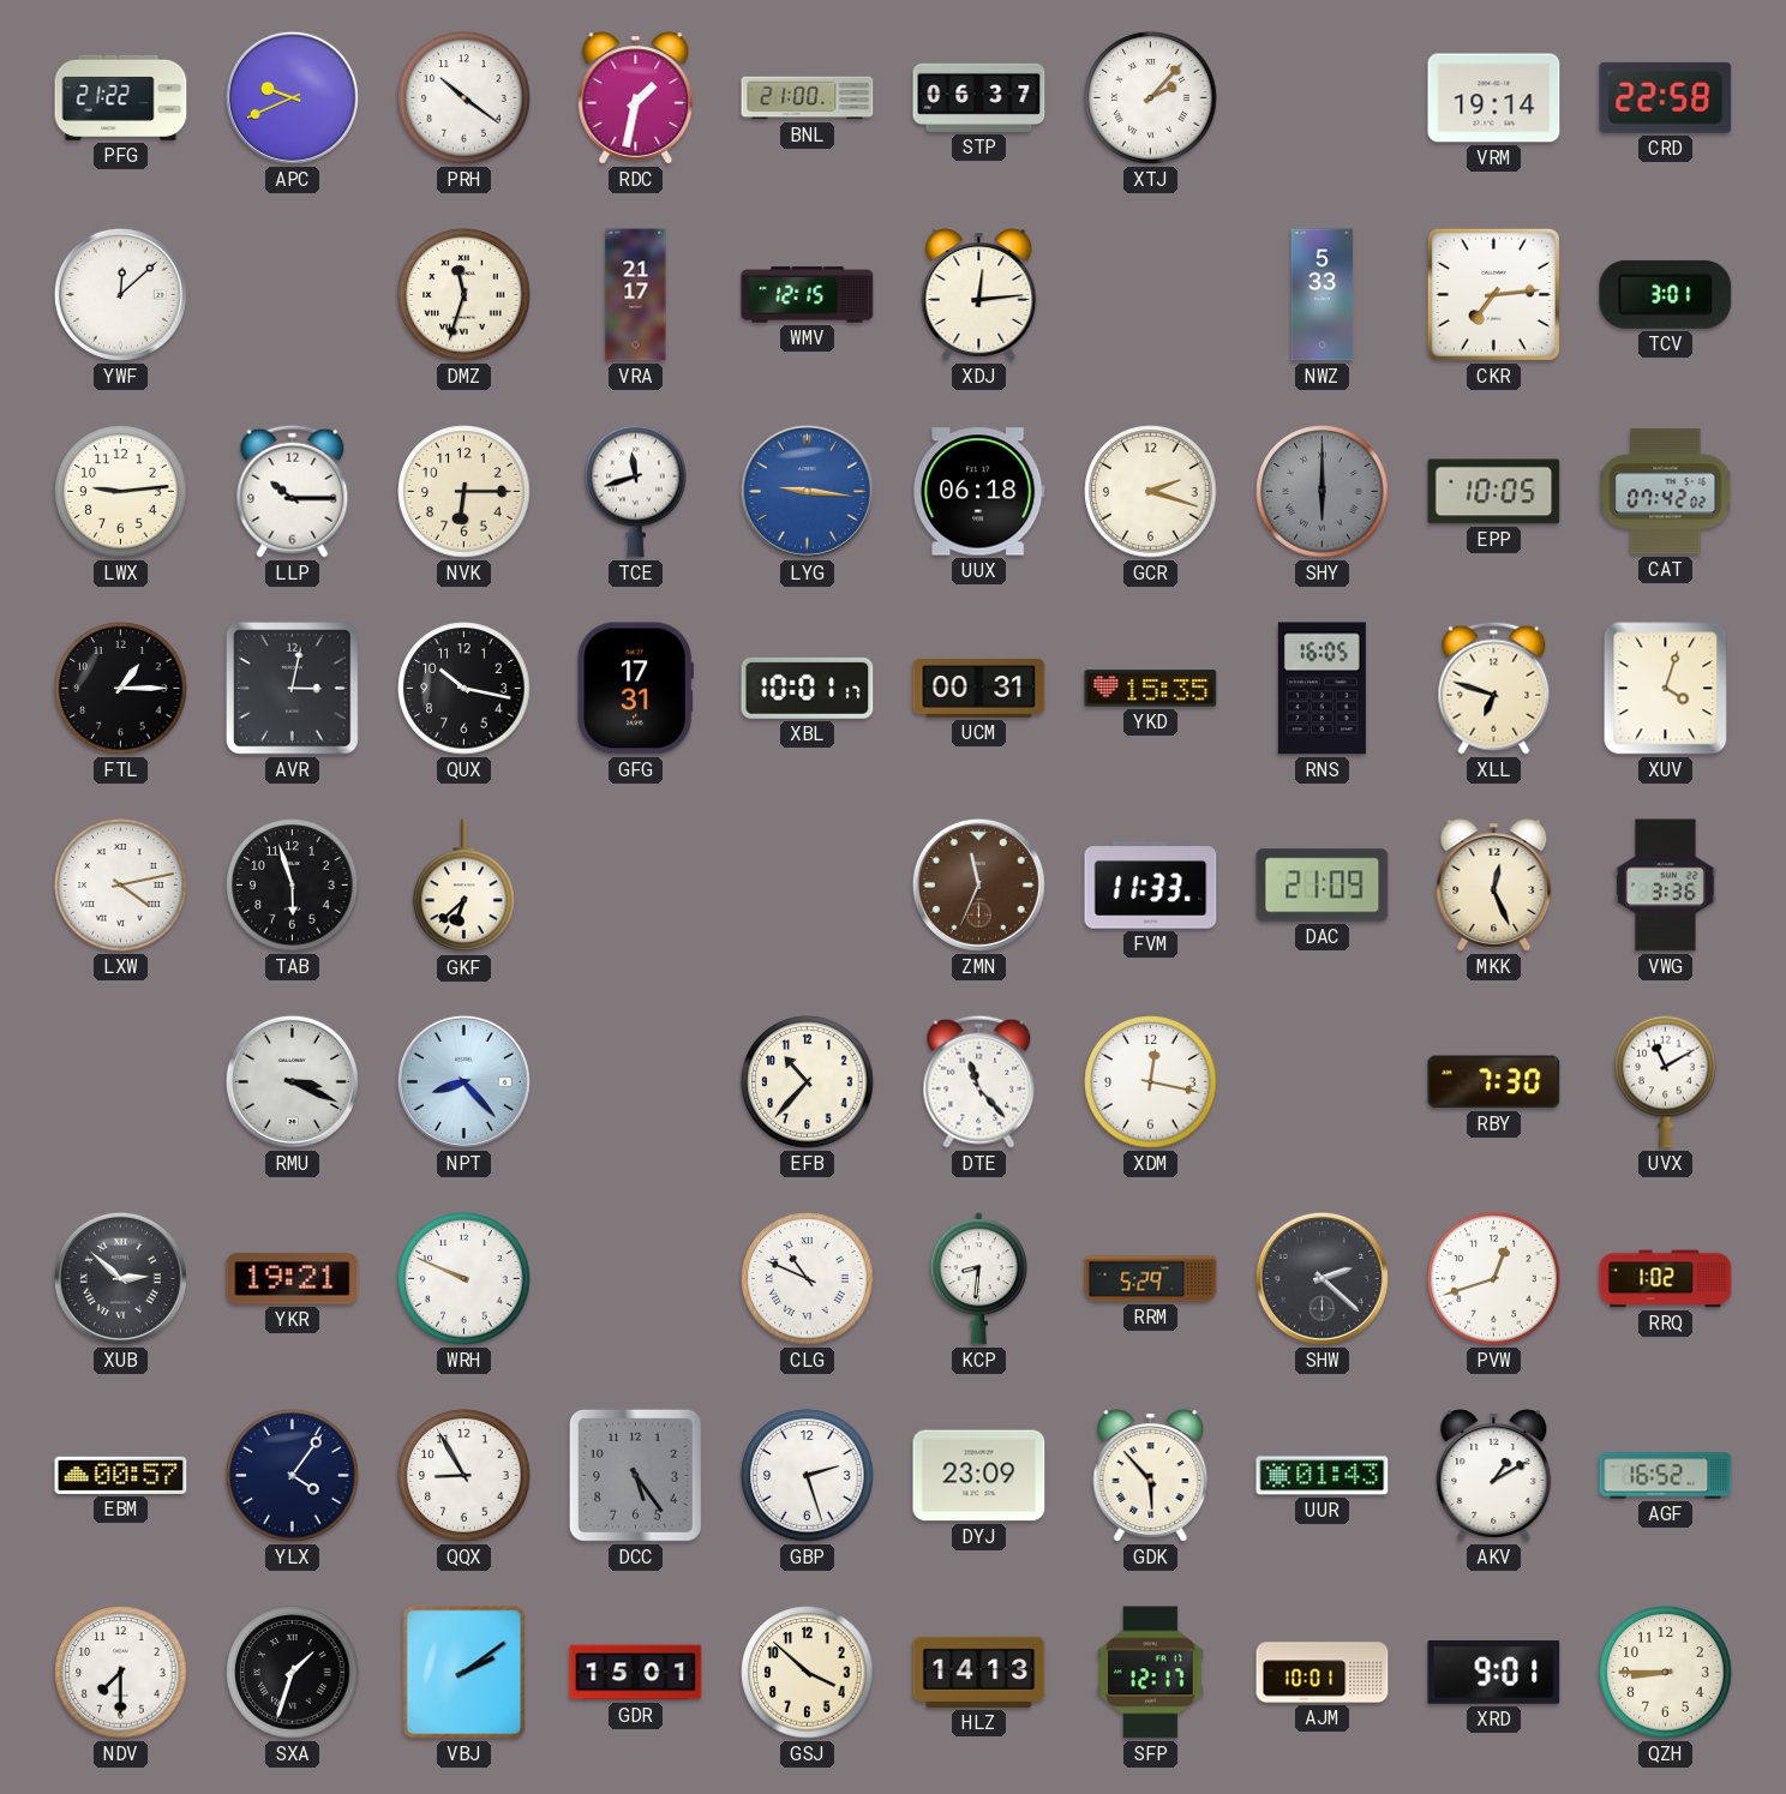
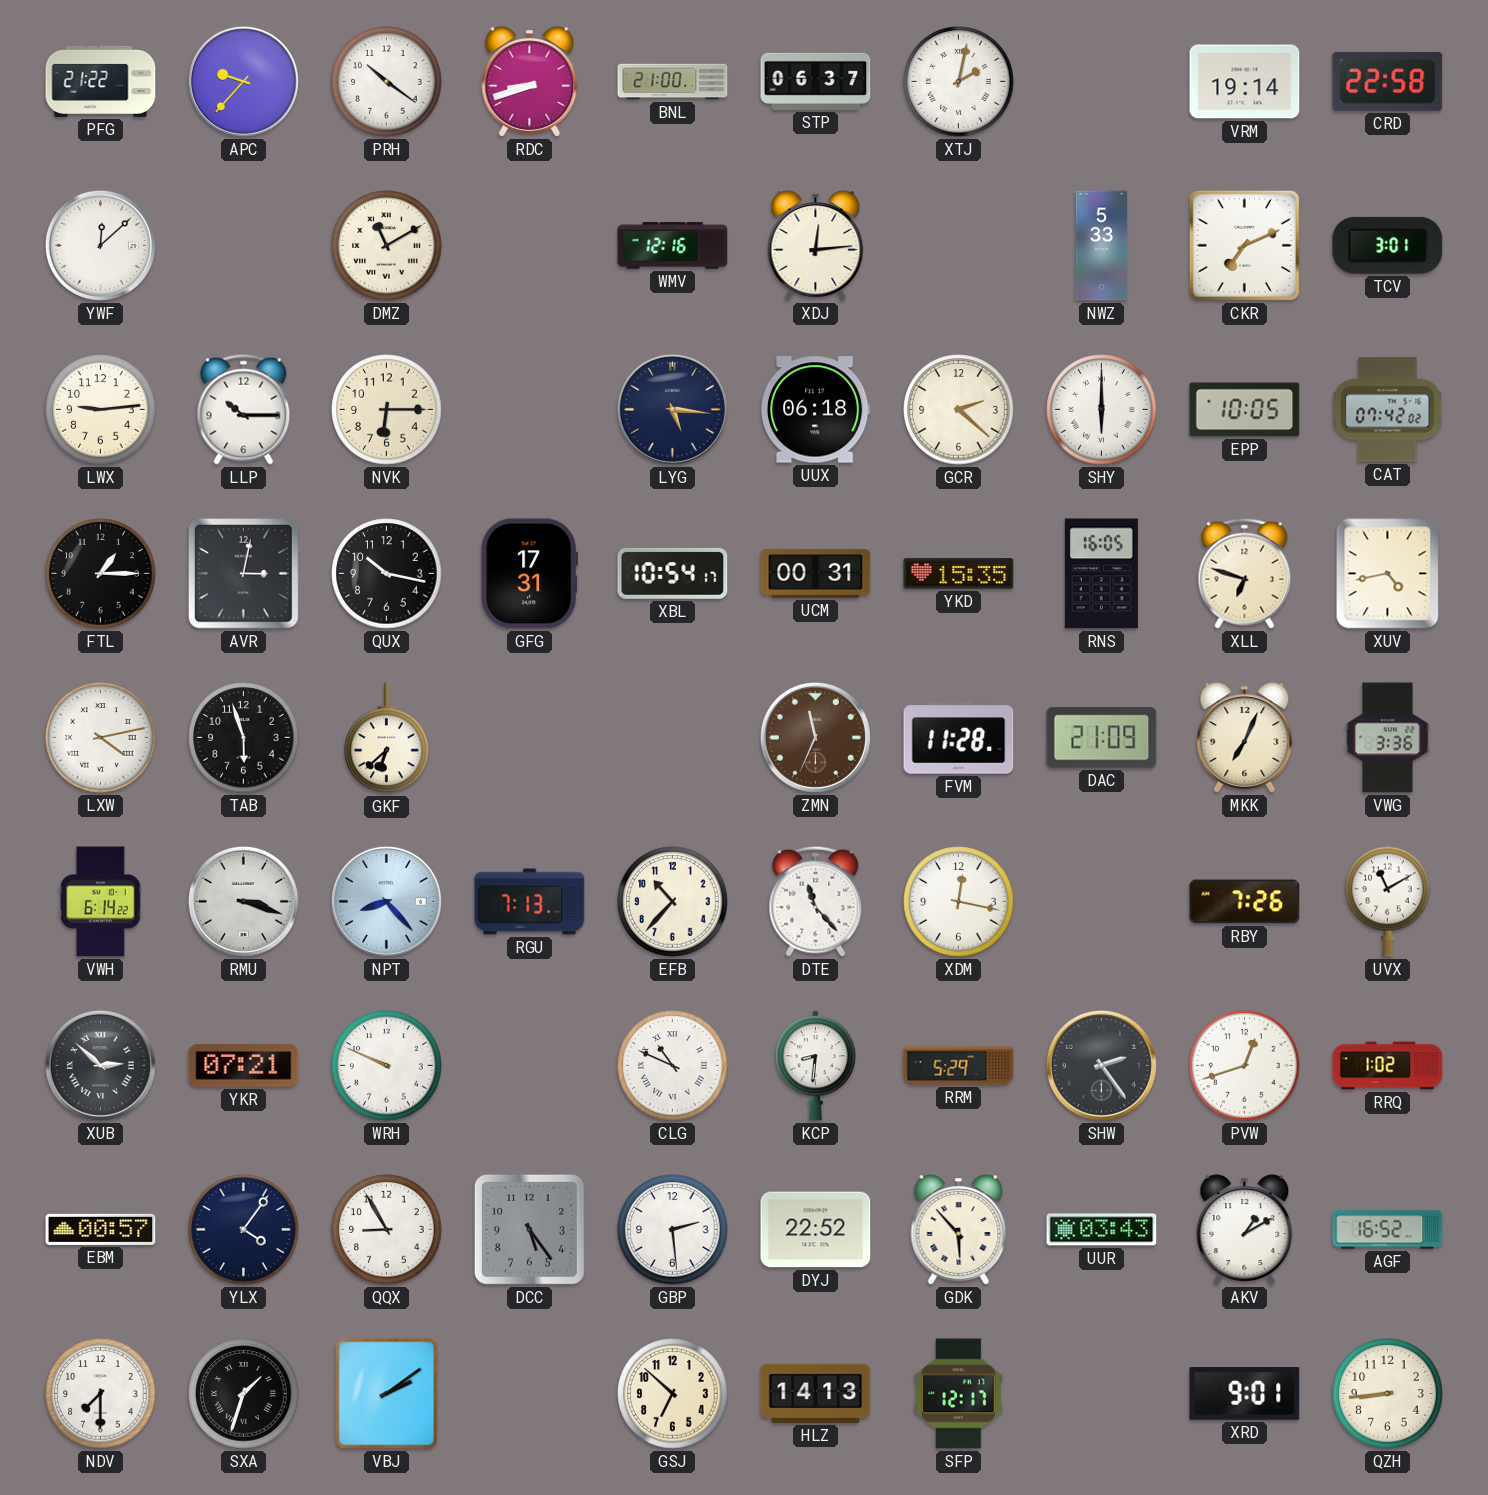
APC: 9:41 -> 9:37 (243, 81)
RDC: 1:32 -> 8:42 (530, 82)
XTJ: 2:07 -> 2:02 (959, 82)
DMZ: 11:33 -> 11:10 (387, 246)
VRA: 21:17 -> none (636, 295)
WMV: 12:15 -> 12:16 (673, 246)
CKR: 7:14 -> 7:11 (1244, 245)
TCE: 11:42 -> none (636, 491)
LYG: 9:16 -> 5:16 (672, 409)
LYG dial: blue -> navy (672, 409)
GCR: 2:18 -> 2:22 (959, 410)
SHY dial: grey -> white (1102, 410)
XBL: 10:01 -> 10:54 (673, 573)
XUV: 4:03 -> 4:43 (1388, 574)
FVM: 11:33 -> 11:28 (959, 738)
MKK: 12:26 -> 7:04 (1245, 738)
VWH: none -> 6:14 (101, 902)
RMU: 3:19 -> 3:18 (243, 901)
RGU: none -> 7:13 (530, 902)
RBY: 7:30 -> 7:26 (1245, 902)
YKR: 19:21 -> 07:21 (244, 1066)
SHW: 2:22 -> 2:24 (1101, 1065)
GBP: 2:27 -> 2:29 (673, 1230)
DYJ: 23:09 -> 22:52 (816, 1230)
UUR: 01:43 -> 03:43 (1102, 1230)
GDR: 15:01 -> none (636, 1673)
GSJ: 3:52 -> 6:52 (673, 1394)
AJM: 10:01 -> none (1323, 1673)
QZH: 8:45 -> 8:44 (1388, 1394)
